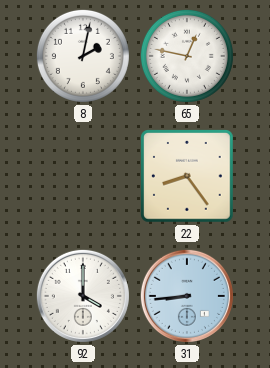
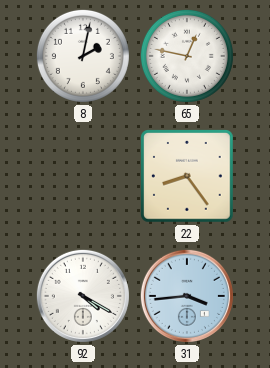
92: 4:00 -> 4:20 (83, 296)
31: 8:44 -> 3:44 (187, 296)
